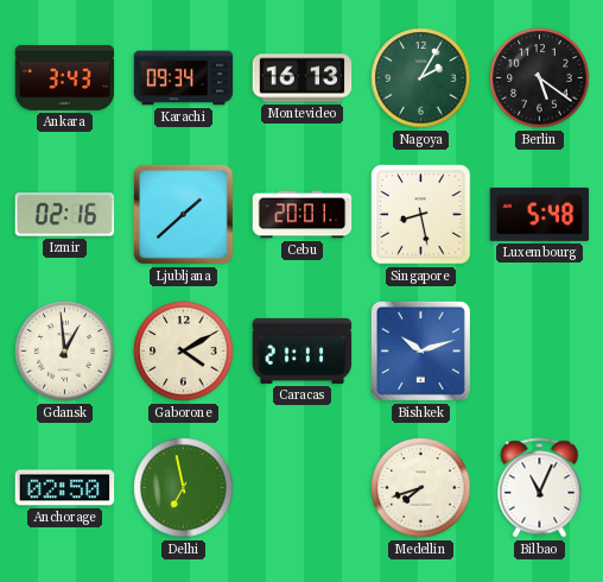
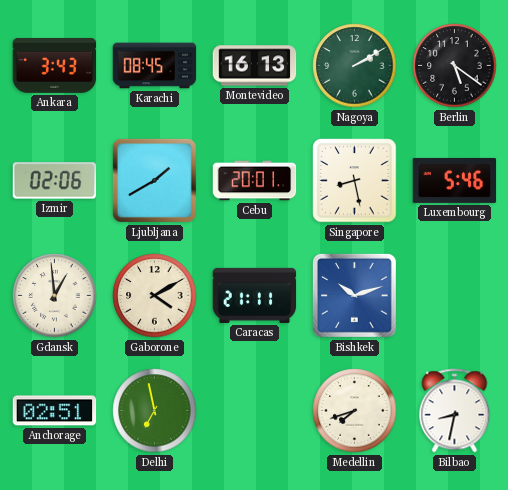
Karachi: 09:34 -> 08:45 (155, 66)
Nagoya: 2:05 -> 2:10 (355, 66)
Izmir: 02:16 -> 02:06 (55, 181)
Ljubljana: 1:38 -> 1:40 (154, 180)
Luxembourg: 5:48 -> 5:46 (455, 180)
Anchorage: 02:50 -> 02:51 (55, 411)
Bilbao: 11:04 -> 8:32 (455, 411)
